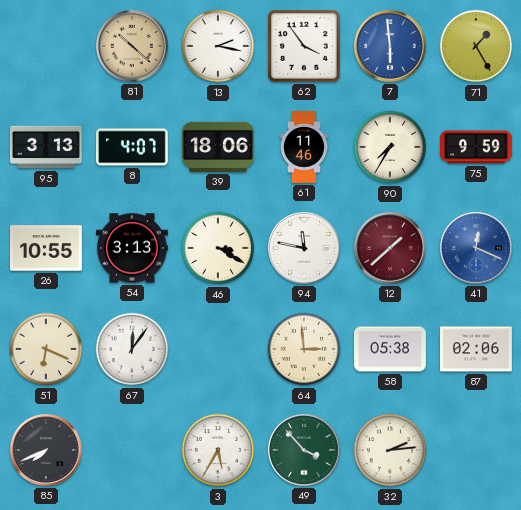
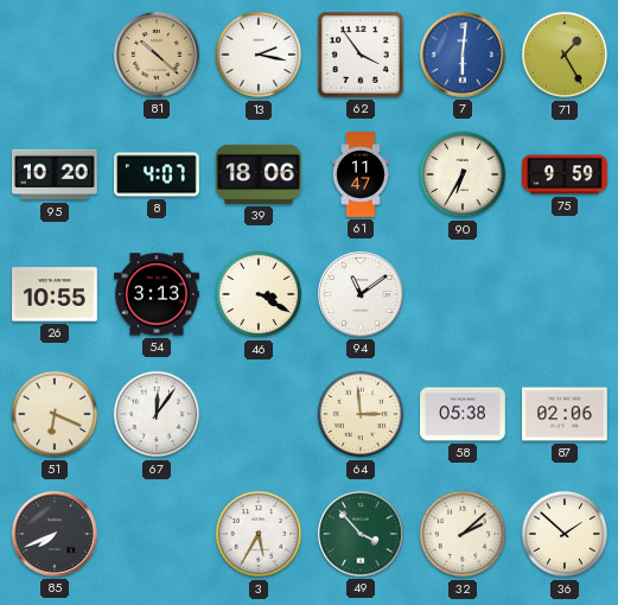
7: 5:59 -> 6:01 (463, 55)
95: 3:13 -> 10:20 (56, 174)
61: 11:46 -> 11:47 (361, 174)
90: 7:35 -> 6:35 (463, 174)
94: 11:47 -> 11:09 (361, 294)
12: 1:38 -> none (390, 248)
41: 12:19 -> none (476, 248)
32: 2:14 -> 2:08 (463, 534)
36: none -> 1:52 (565, 534)
